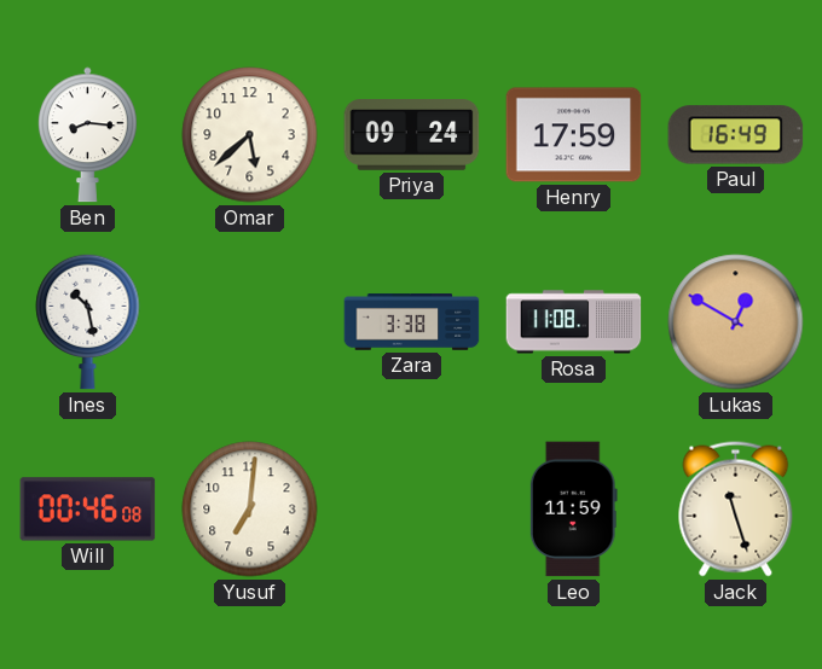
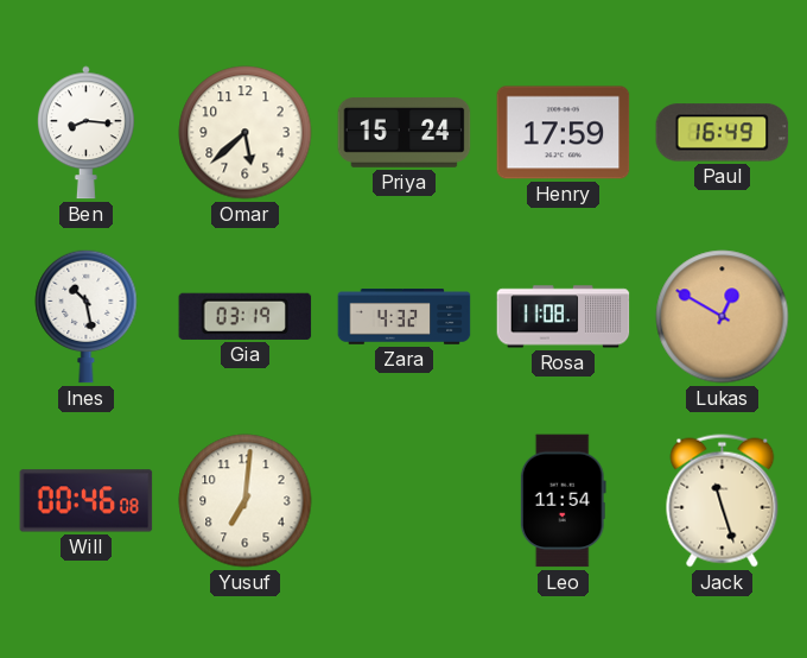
Priya: 09:24 -> 15:24 (405, 133)
Gia: none -> 03:19 (246, 316)
Zara: 3:38 -> 4:32 (405, 317)
Leo: 11:59 -> 11:54 (563, 501)
